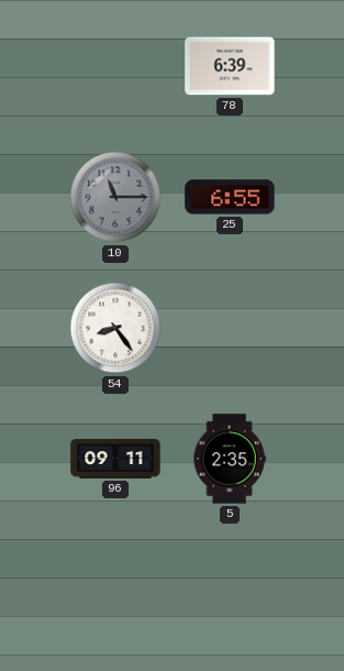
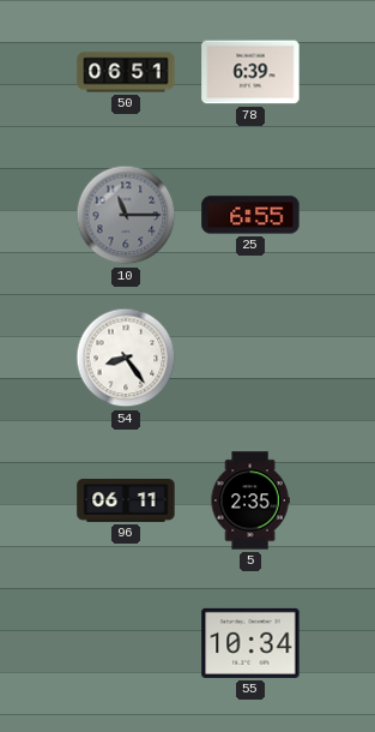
50: none -> 06:51 (126, 72)
96: 09:11 -> 06:11 (126, 500)
55: none -> 10:34 (250, 643)
